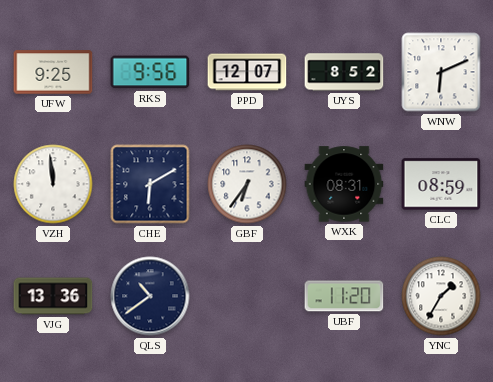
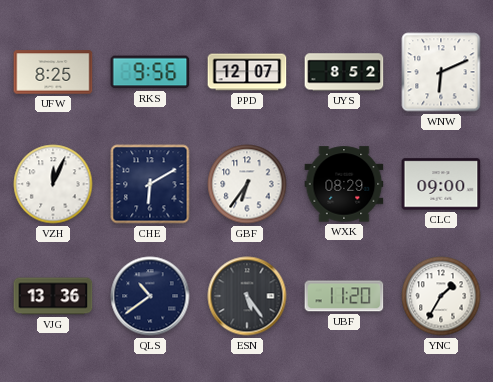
UFW: 9:25 -> 8:25 (53, 72)
VZH: 11:59 -> 12:04 (53, 184)
WXK: 08:31 -> 08:29 (344, 184)
CLC: 08:59 -> 09:00 (441, 184)
ESN: none -> 5:24 (247, 296)
